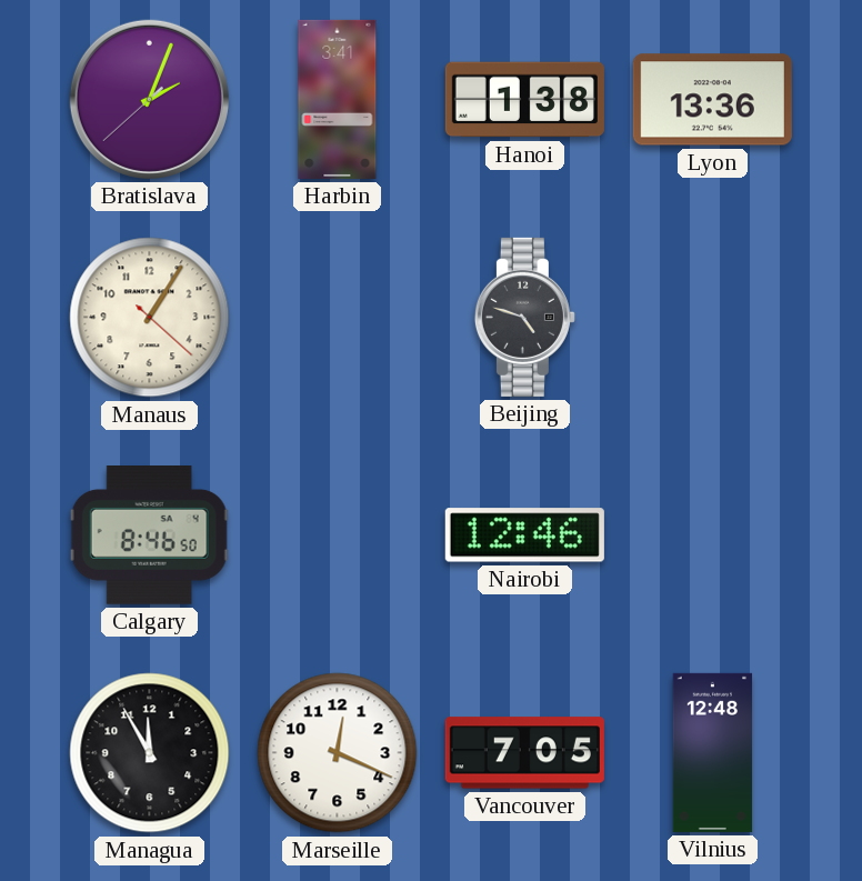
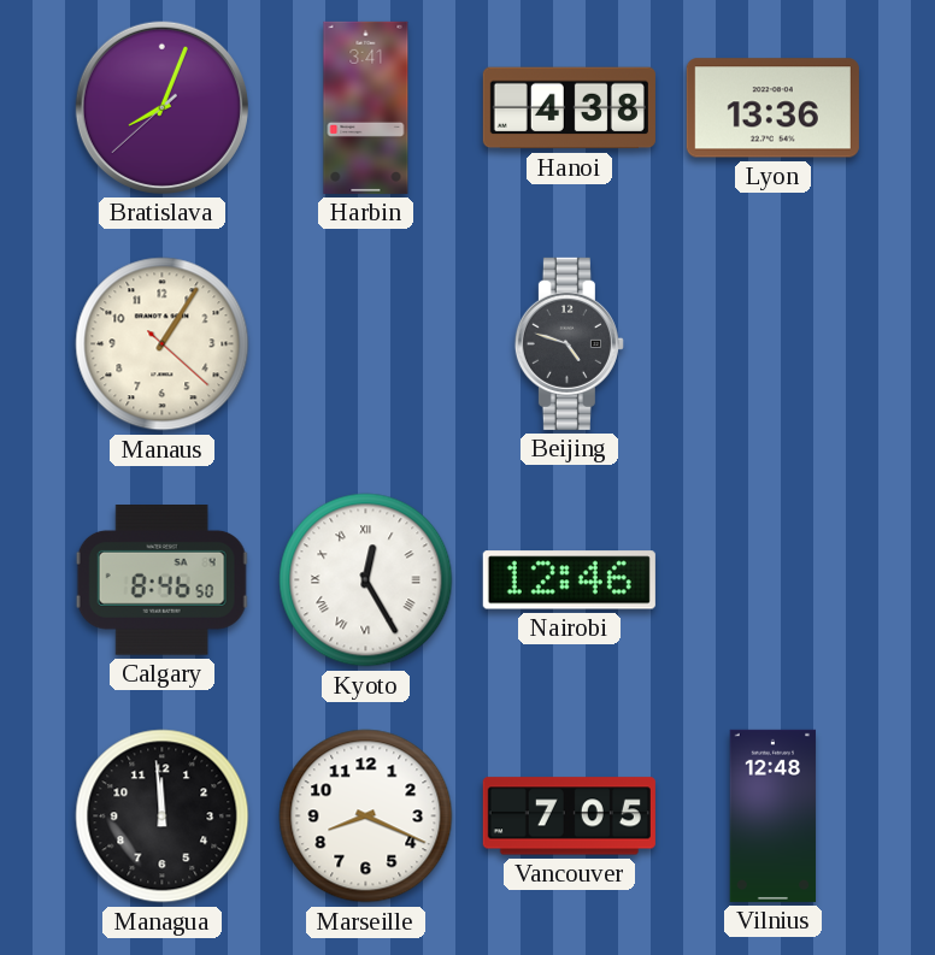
Bratislava: 2:03 -> 8:03 (161, 107)
Hanoi: 1:38 -> 4:38 (569, 108)
Kyoto: none -> 12:25 (366, 580)
Managua: 11:55 -> 11:59 (163, 817)
Marseille: 12:19 -> 8:19 (366, 817)
